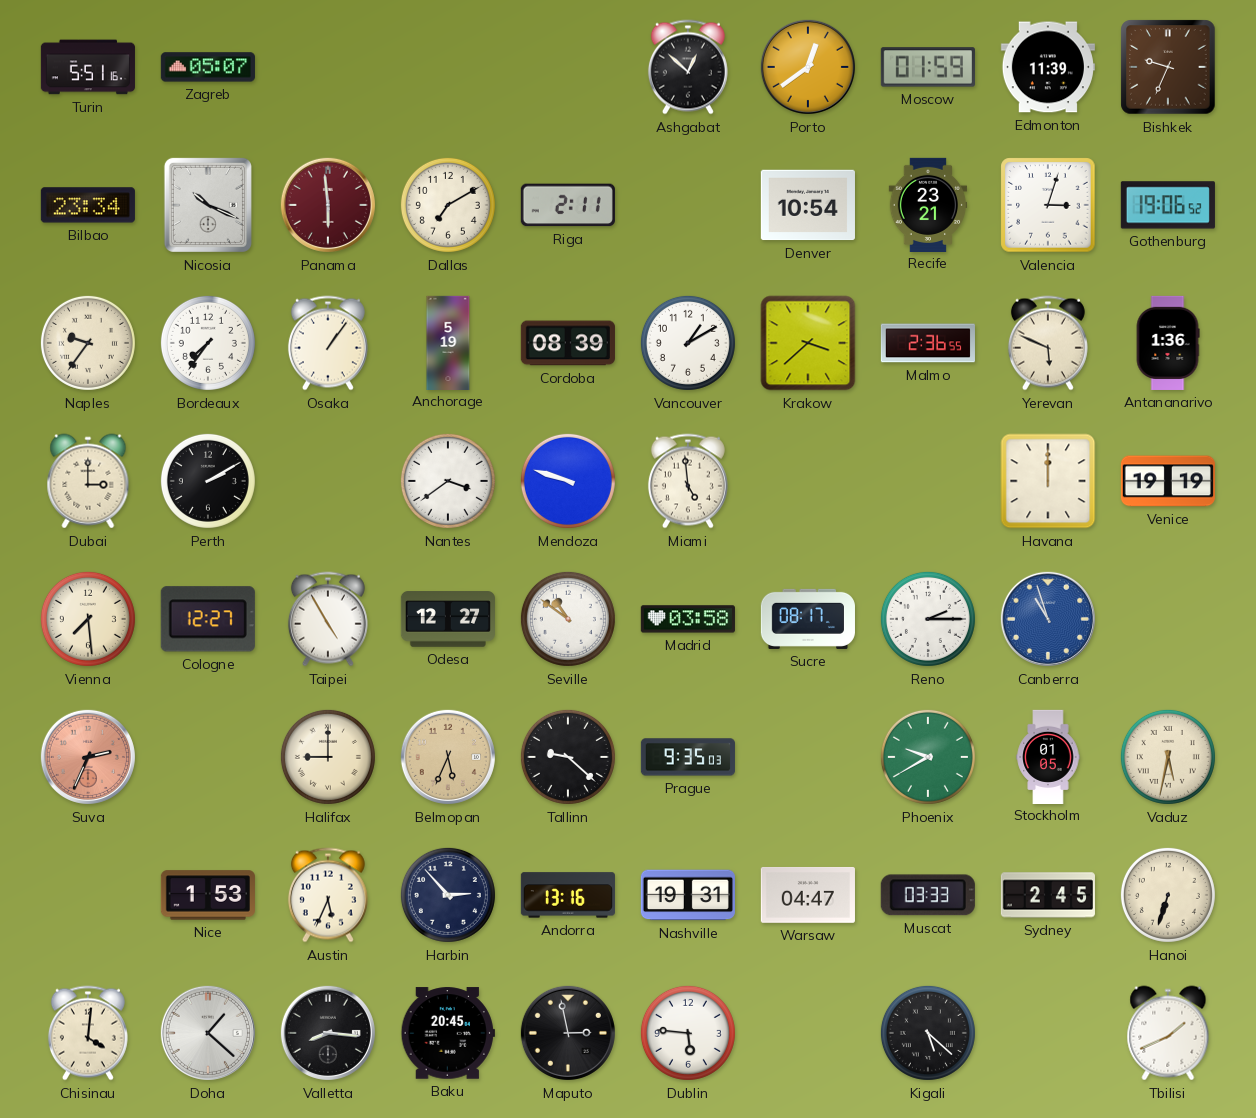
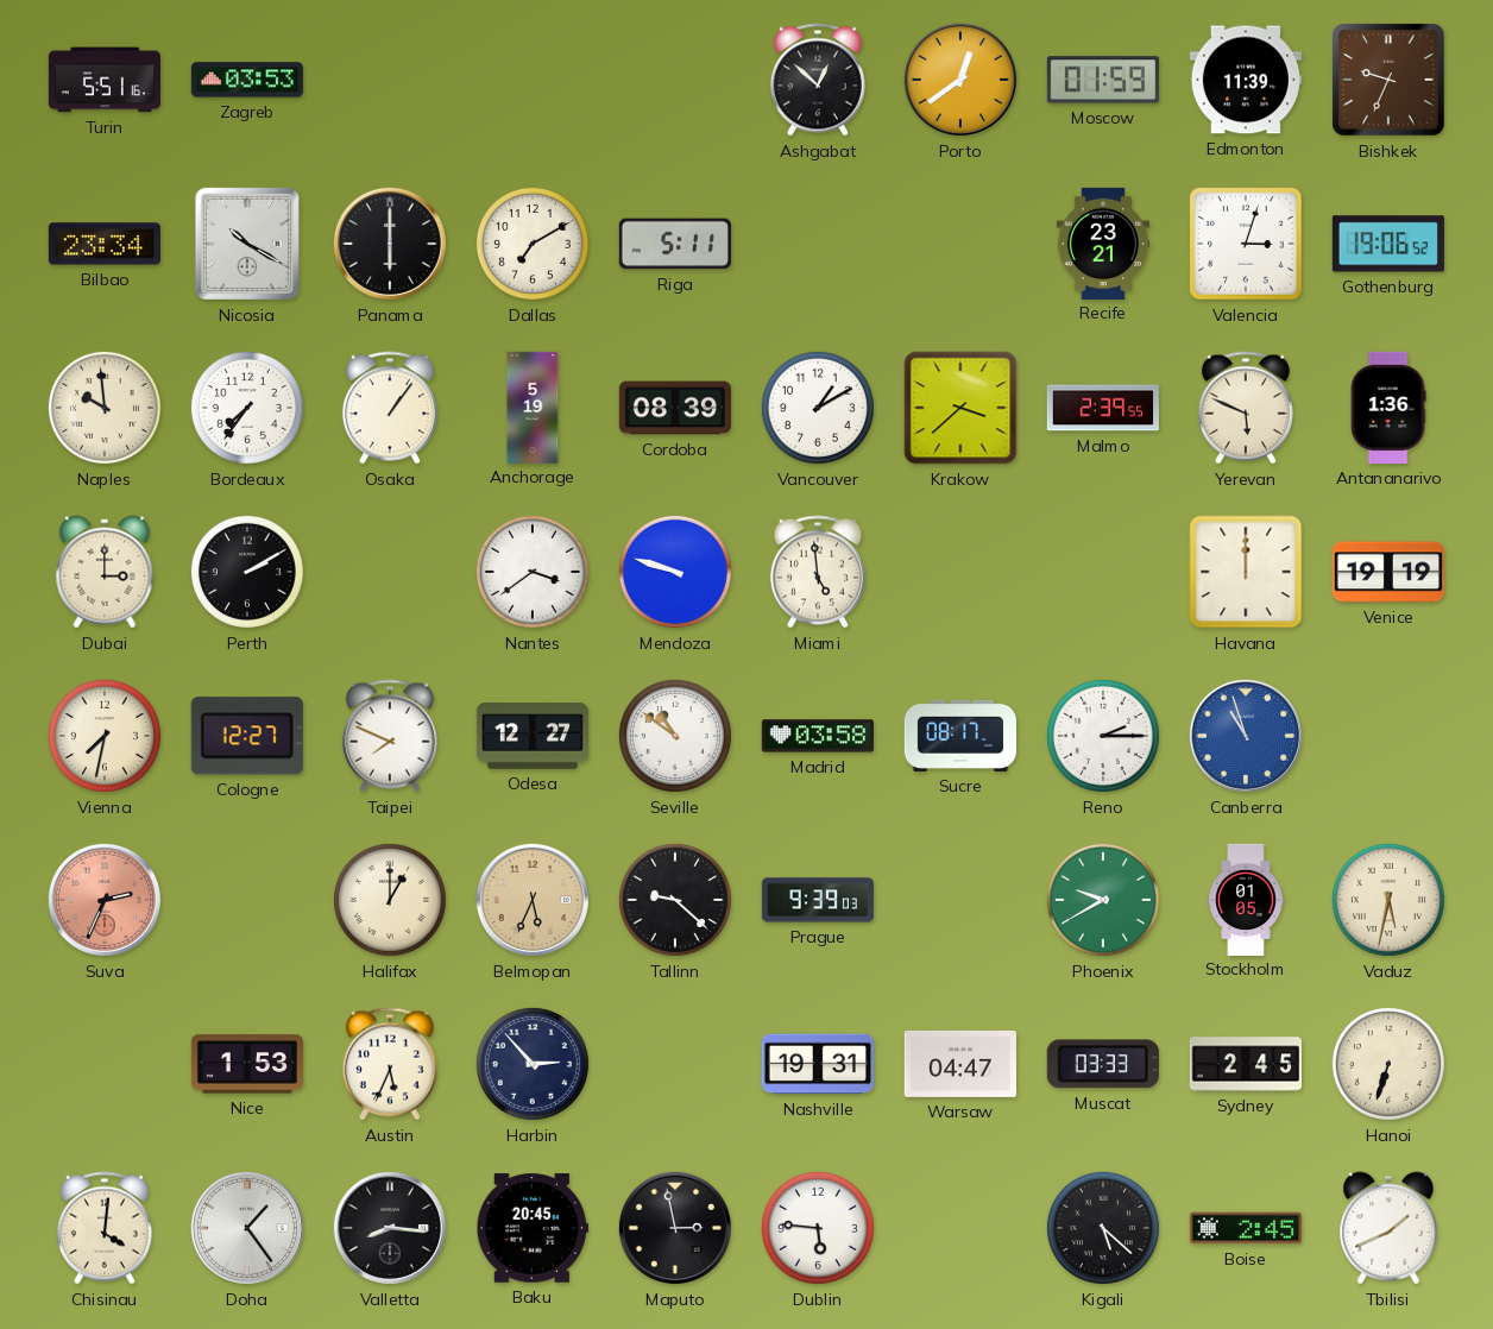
Zagreb: 05:07 -> 03:53 (247, 80)
Nicosia: 10:19 -> 10:20 (247, 244)
Panama: 5:59 -> 6:00 (390, 244)
Panama dial: burgundy -> black (390, 244)
Riga: 2:11 -> 5:11 (675, 244)
Denver: 10:54 -> none (808, 205)
Naples: 9:36 -> 9:59 (105, 408)
Malmo: 2:36 -> 2:39 (1103, 408)
Vienna: 7:29 -> 7:32 (105, 736)
Taipei: 4:55 -> 7:49 (390, 736)
Halifax: 9:00 -> 1:00 (390, 900)
Prague: 9:35 -> 9:39 (818, 900)
Andorra: 13:16 -> none (568, 895)
Doha: 1:22 -> 1:24 (247, 1228)
Boise: none -> 2:45 (1246, 1228)
